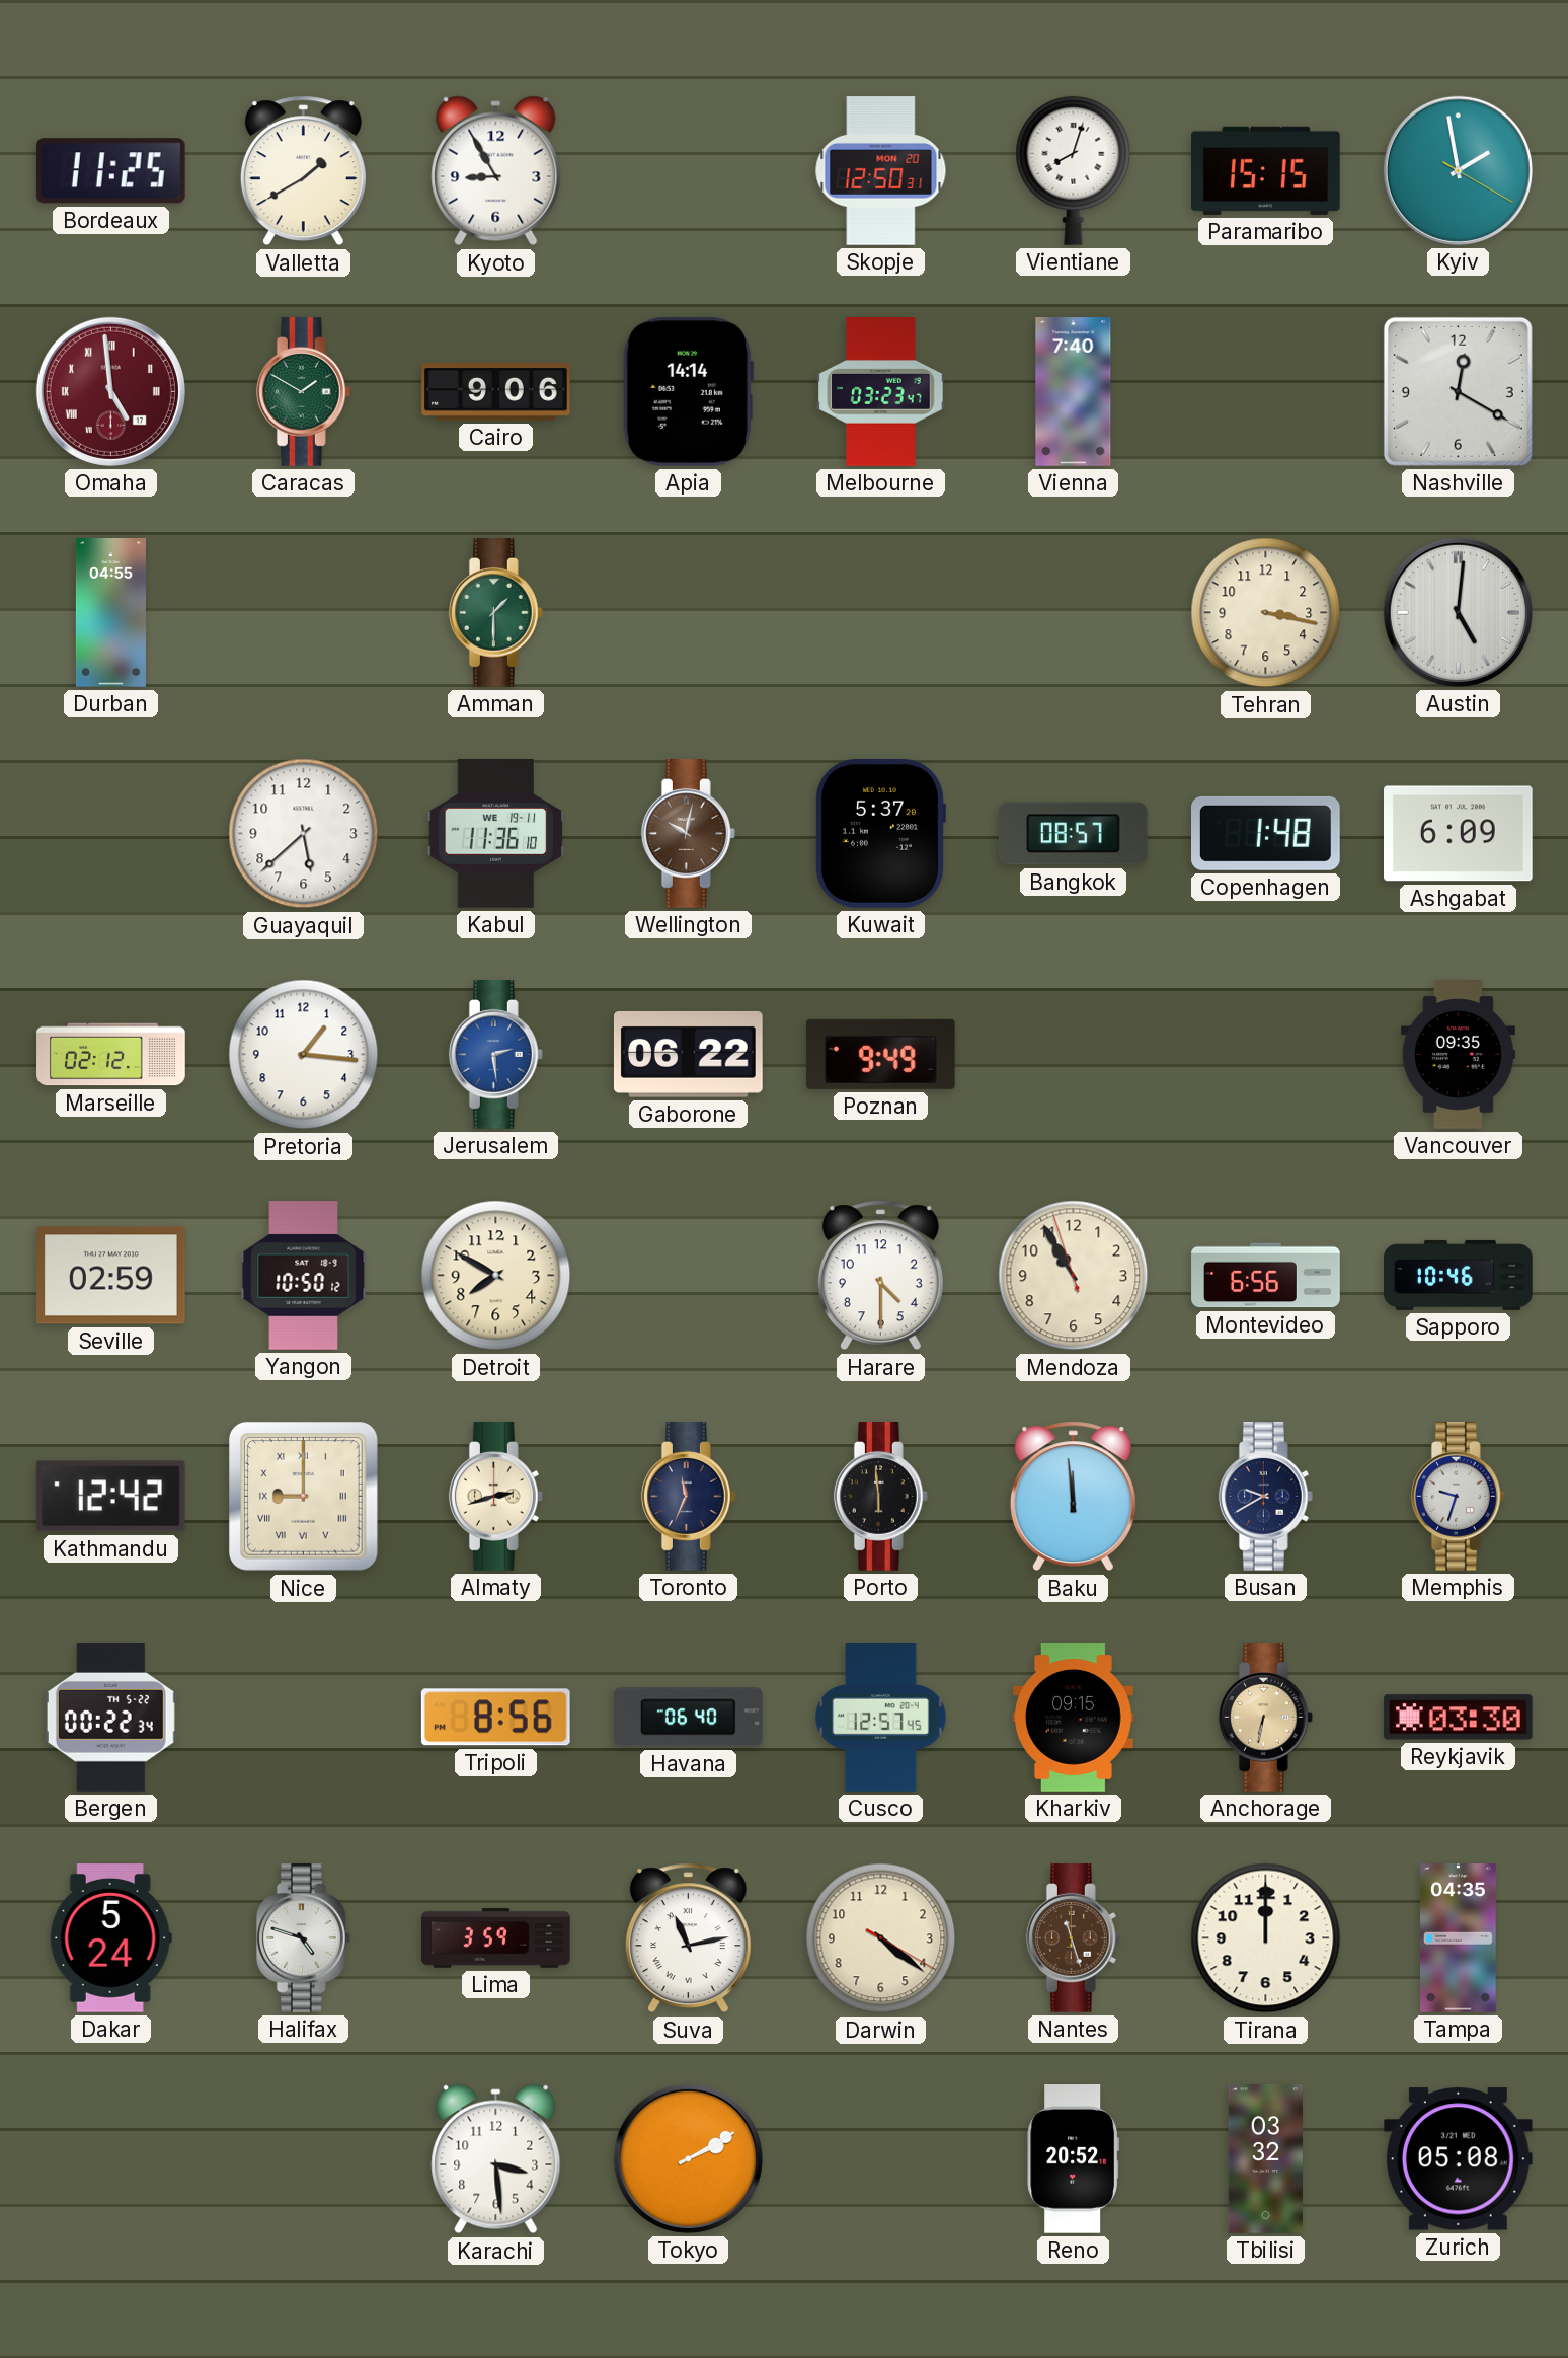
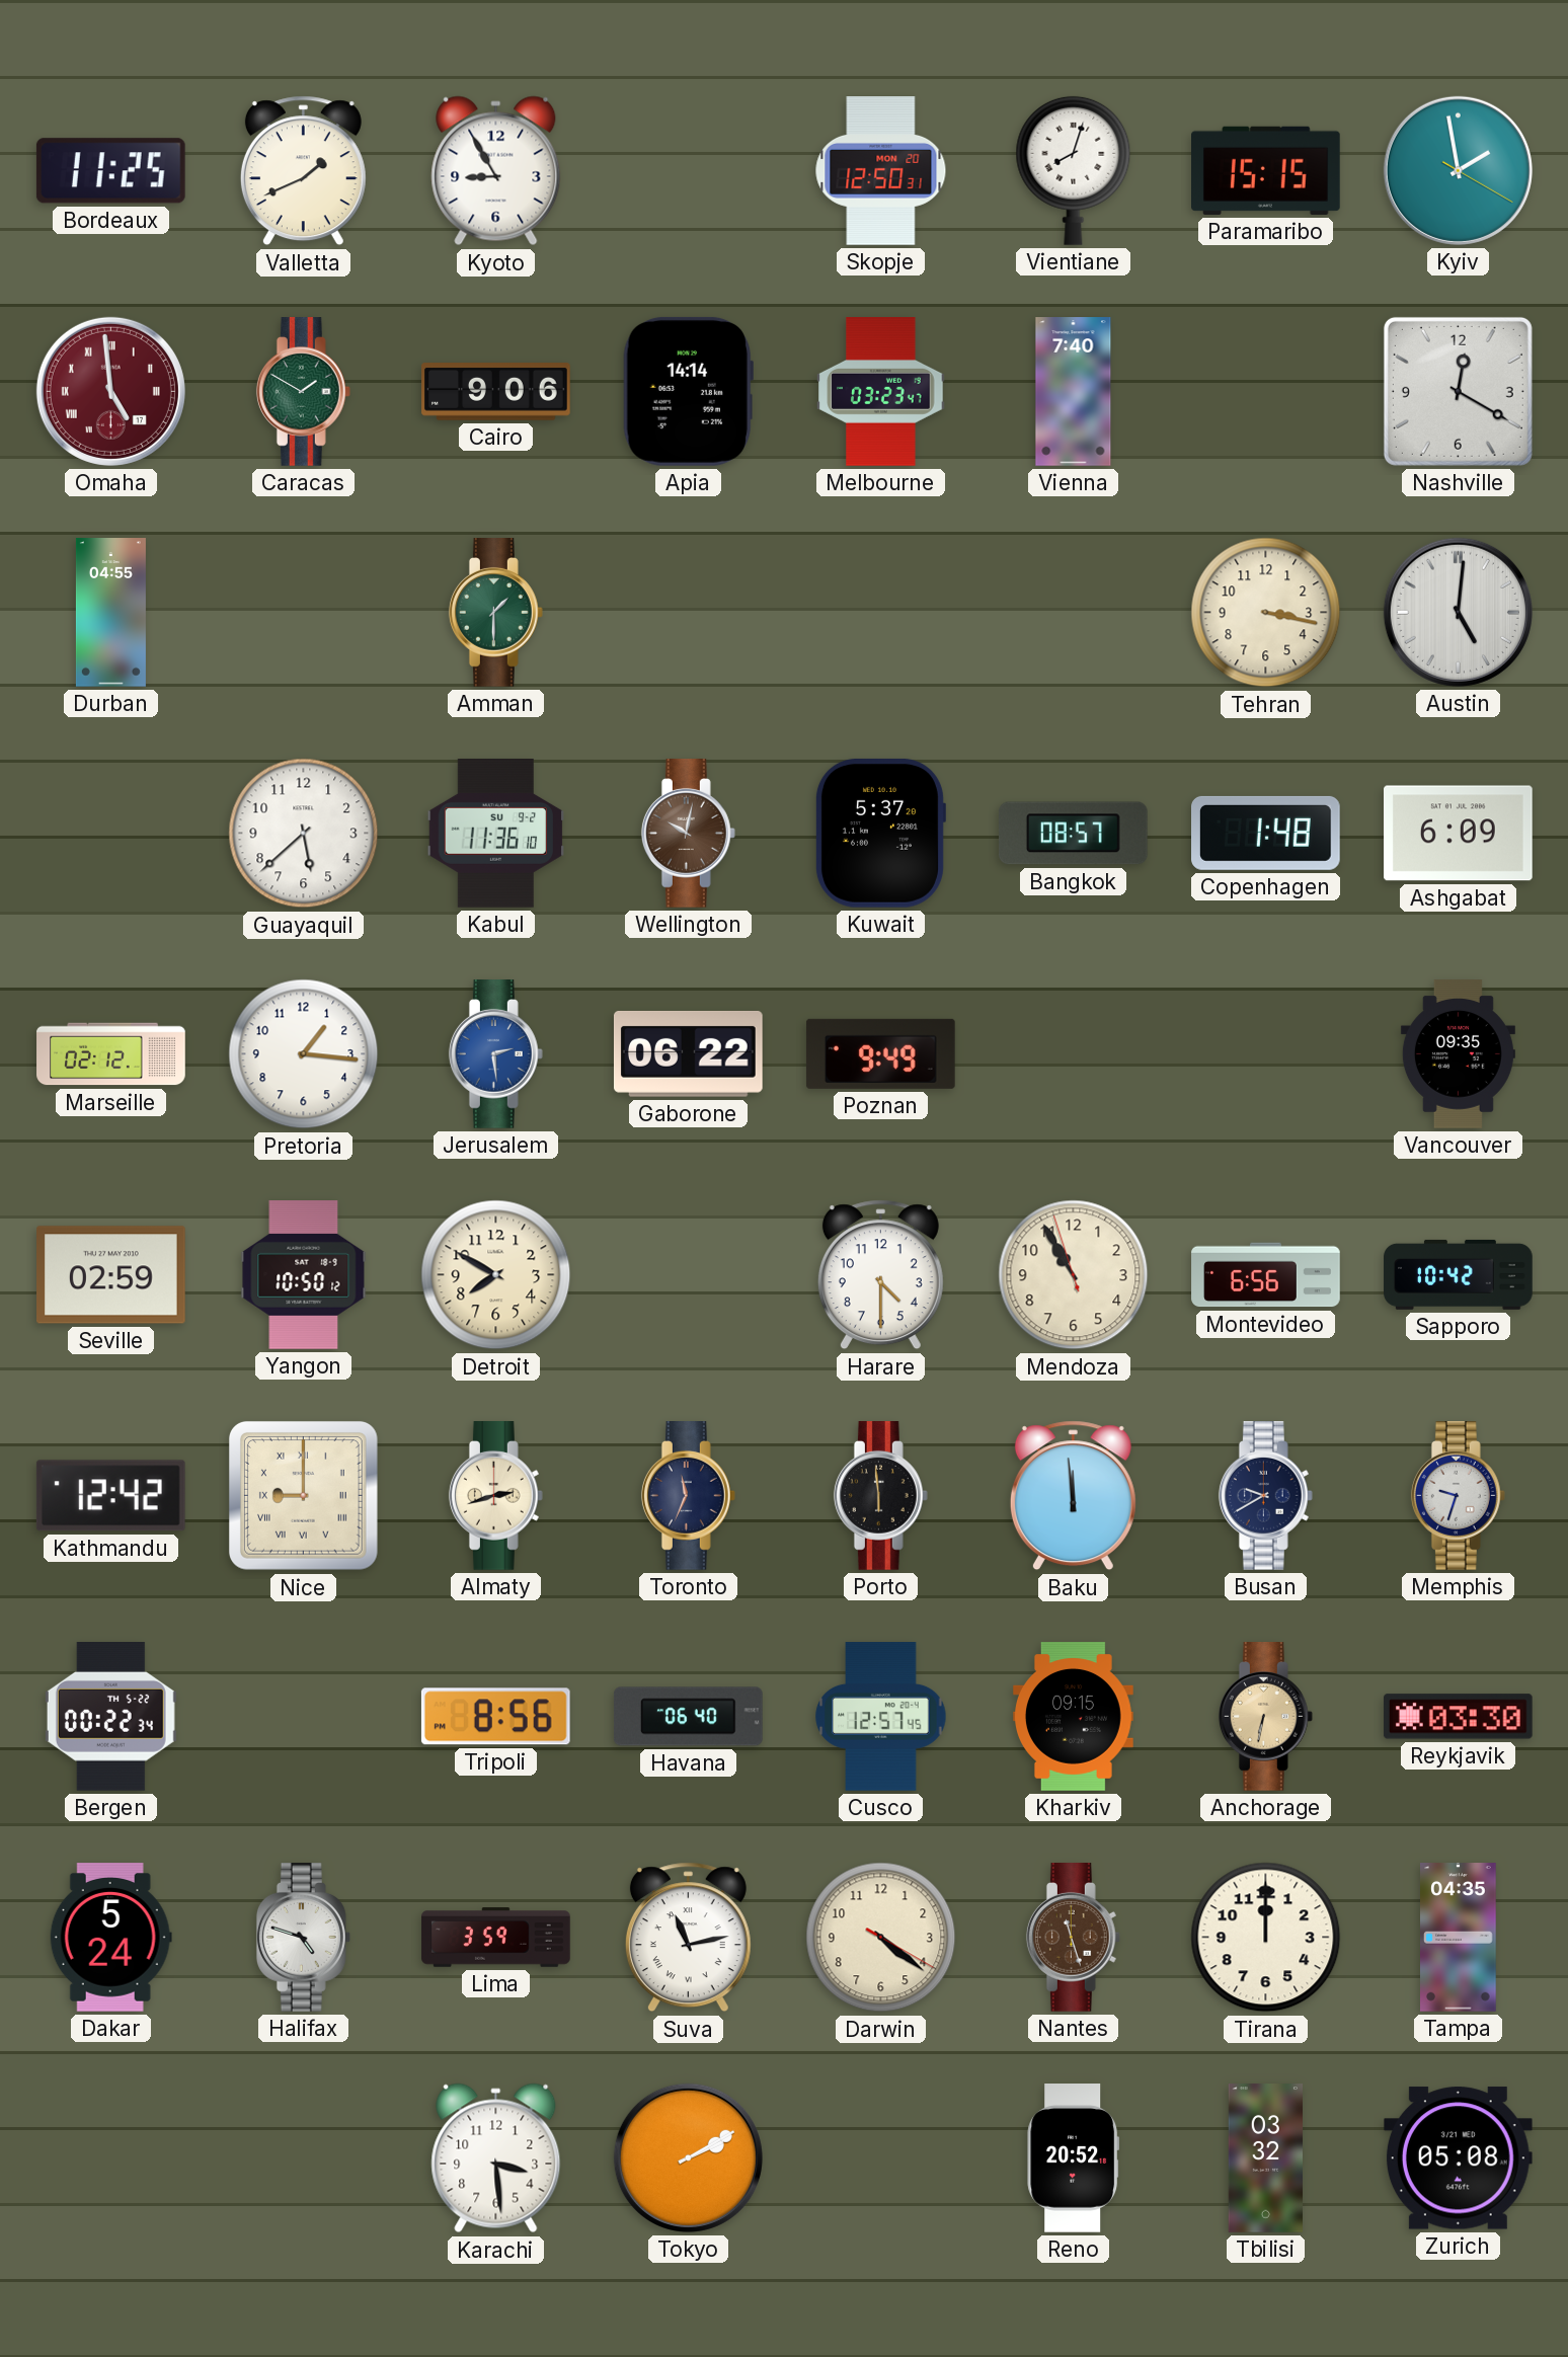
Valletta: 1:40 -> 1:41 (303, 171)
Kabul date: WE 19-11 -> SU 9-2 (496, 834)
Sapporo: 10:46 -> 10:42 (1459, 1274)
